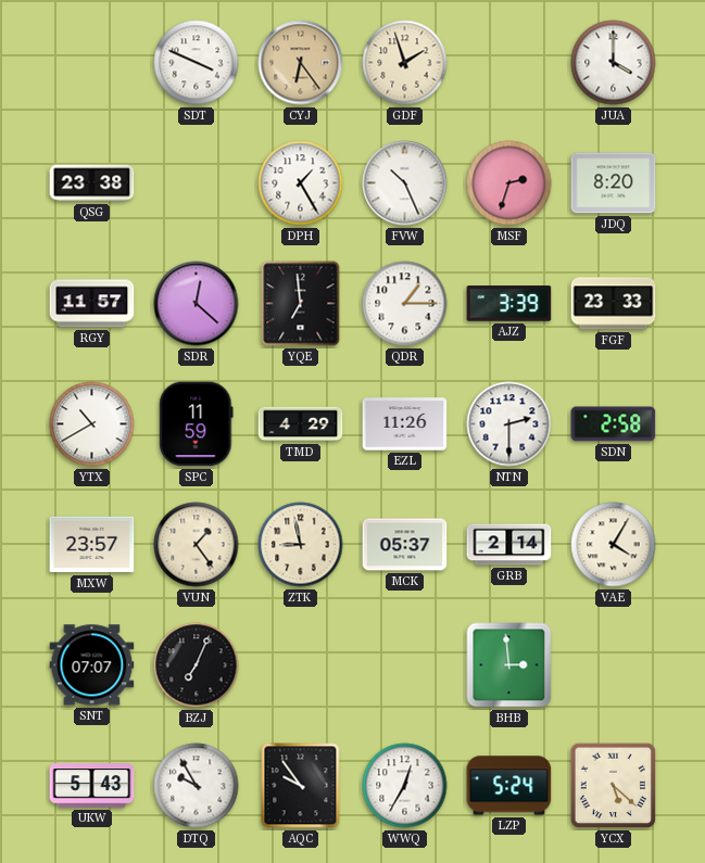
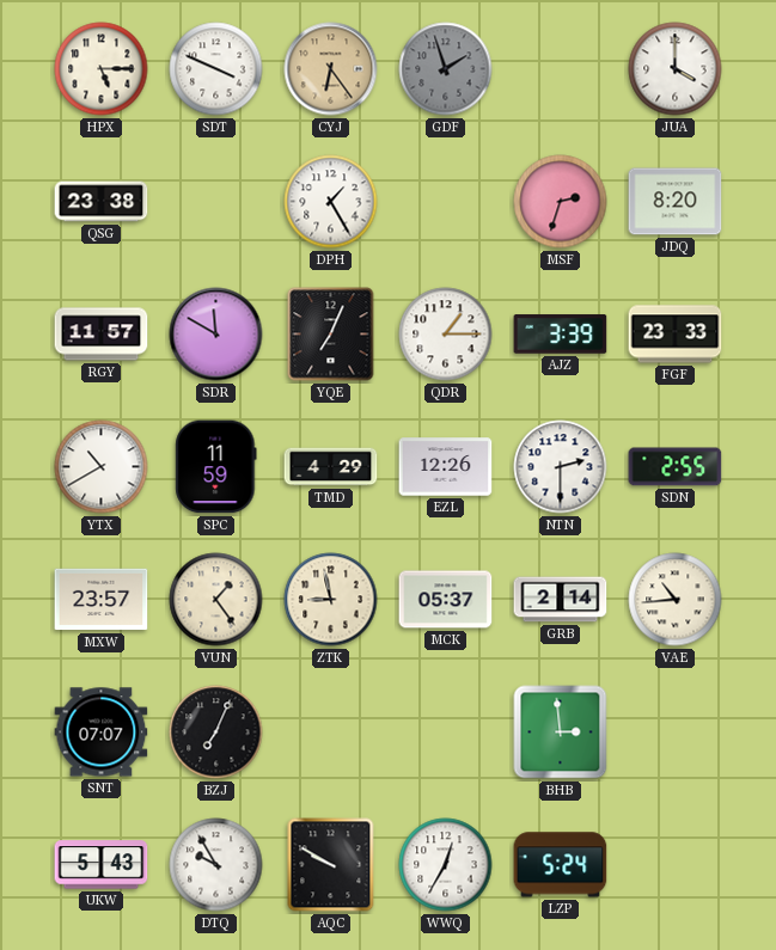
HPX: none -> 5:15 (102, 69)
GDF dial: cream -> grey (446, 69)
FVW: 10:26 -> none (405, 183)
SDR: 12:22 -> 11:50 (216, 335)
YQE: 6:59 -> 7:04 (331, 335)
EZL: 11:26 -> 12:26 (446, 467)
SDN: 2:58 -> 2:55 (676, 467)
VAE: 4:05 -> 10:44 (676, 600)
AQC: 9:54 -> 9:50 (331, 865)
YCX: 5:22 -> none (614, 786)
